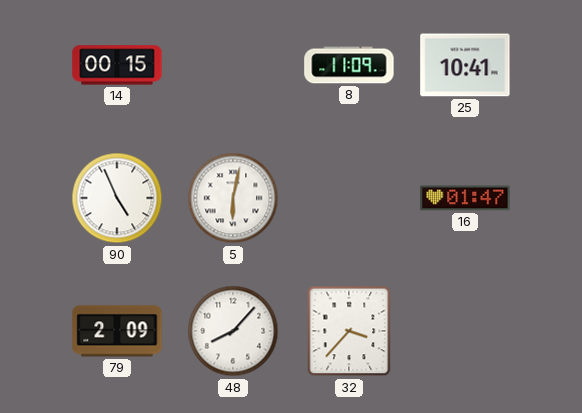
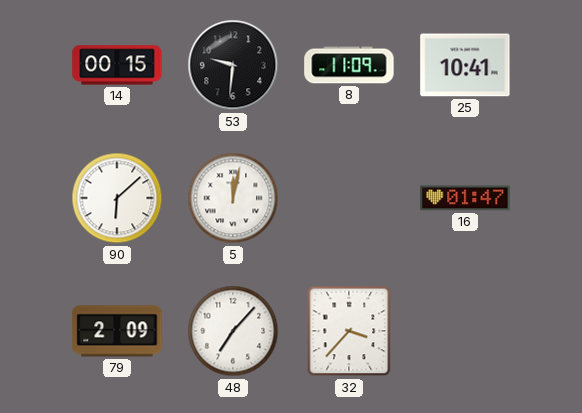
53: none -> 9:31 (233, 65)
90: 4:56 -> 6:08 (117, 198)
5: 6:02 -> 12:02 (233, 198)
48: 8:07 -> 7:07 (233, 331)
